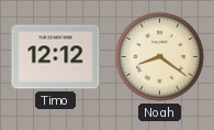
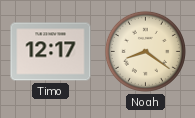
Timo: 12:12 -> 12:17 (51, 52)
